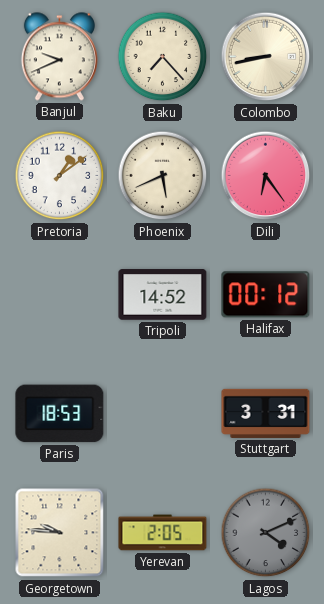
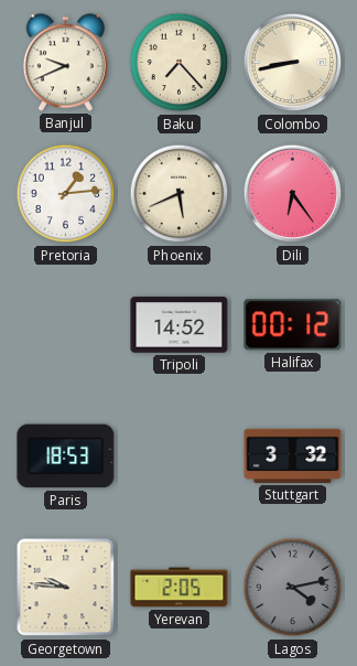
Pretoria: 1:09 -> 1:14 (66, 194)
Stuttgart: 3:31 -> 3:32 (293, 455)
Lagos: 4:11 -> 4:13 (293, 588)
